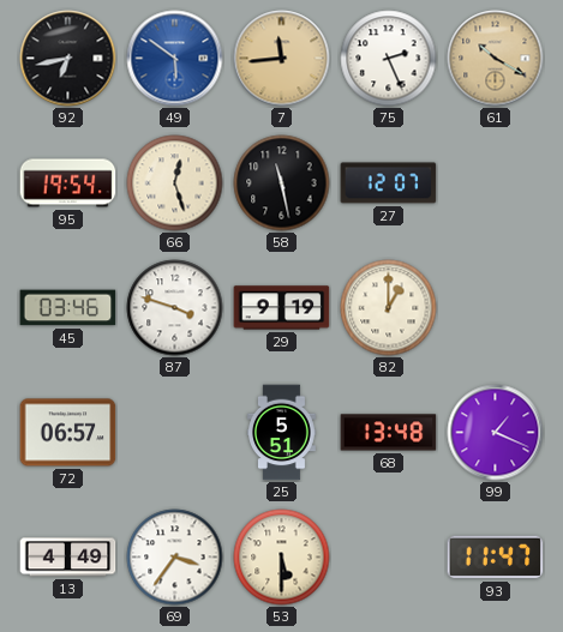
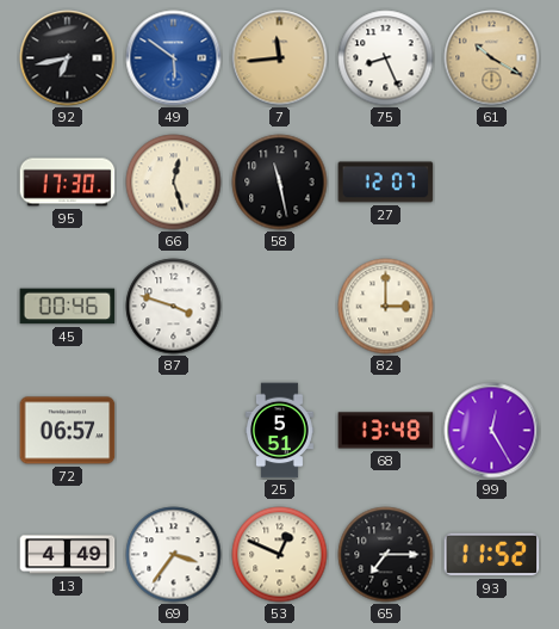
75: 2:26 -> 8:26 (386, 58)
95: 19:54 -> 17:30 (68, 183)
45: 03:46 -> 00:46 (68, 307)
29: 9:19 -> none (282, 308)
82: 1:00 -> 3:00 (386, 307)
99: 1:19 -> 12:25 (492, 431)
53: 5:30 -> 12:49 (280, 555)
65: none -> 7:15 (386, 555)
93: 11:47 -> 11:52 (492, 555)
